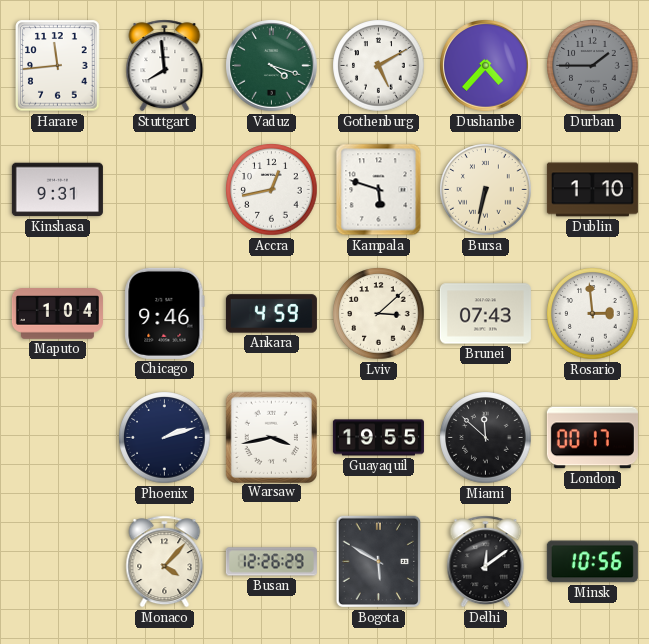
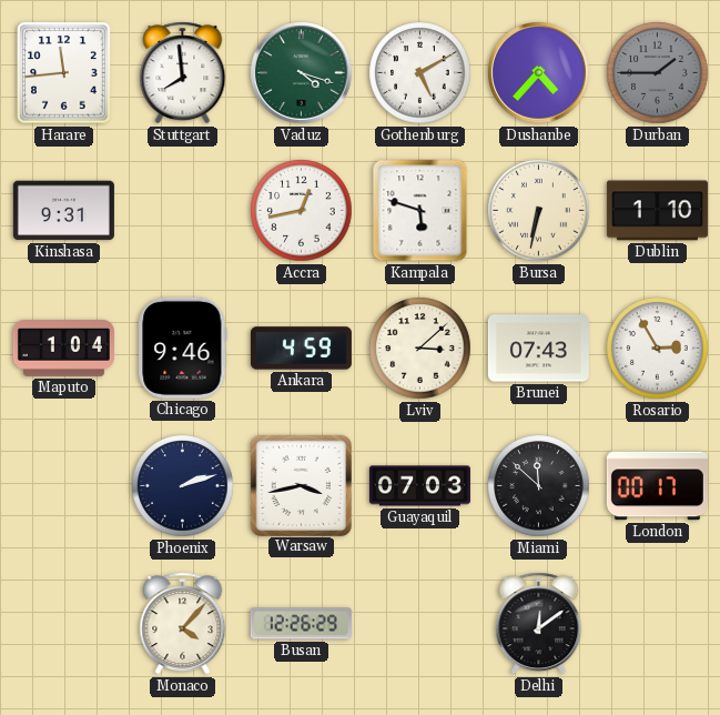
Rosario: 2:59 -> 2:55 (658, 349)
Guayaquil: 19:55 -> 07:03 (419, 486)
Bogota: 5:50 -> none (379, 562)
Minsk: 10:56 -> none (592, 562)
